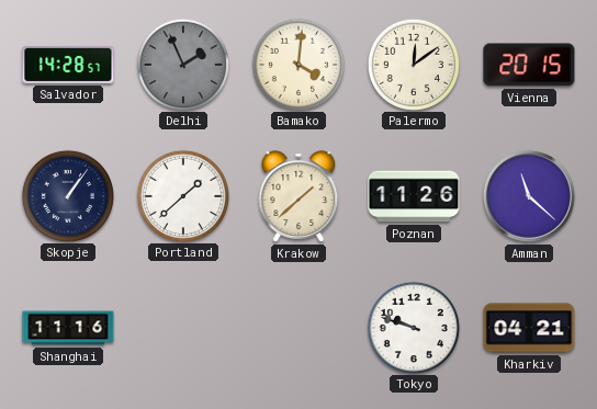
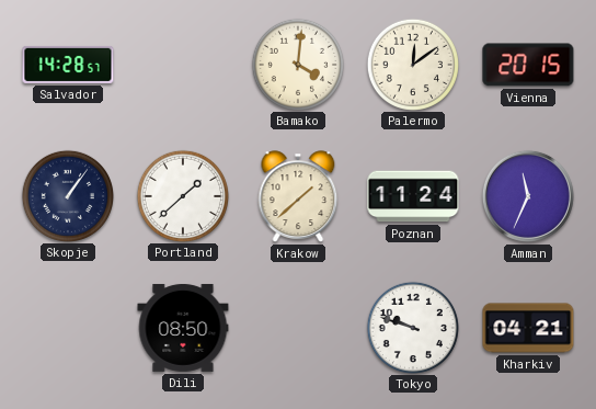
Delhi: 1:56 -> none (182, 64)
Poznan: 11:26 -> 11:24 (413, 196)
Amman: 11:22 -> 11:34 (528, 196)
Shanghai: 11:16 -> none (68, 328)
Dili: none -> 08:50 (183, 328)
